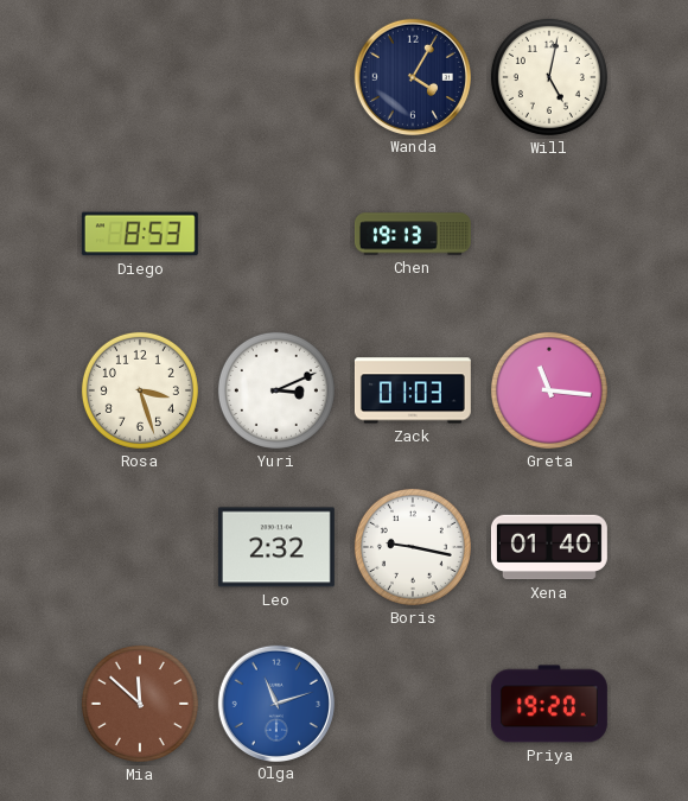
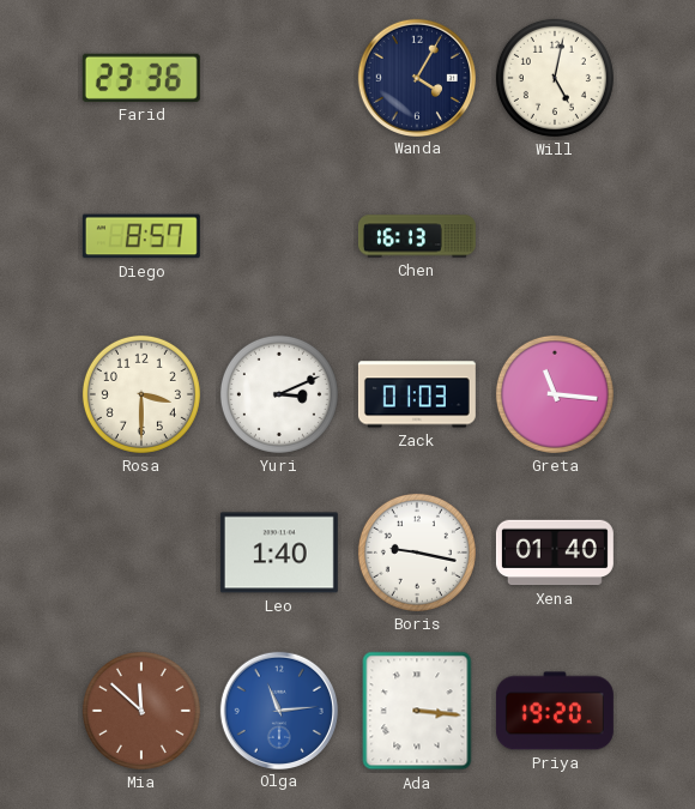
Farid: none -> 23:36 (141, 78)
Diego: 8:53 -> 8:57 (141, 236)
Chen: 19:13 -> 16:13 (417, 236)
Rosa: 3:27 -> 3:30 (141, 394)
Leo: 2:32 -> 1:40 (279, 553)
Olga: 11:12 -> 11:14 (278, 710)
Ada: none -> 3:16 (417, 711)
